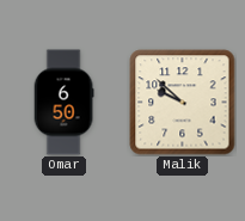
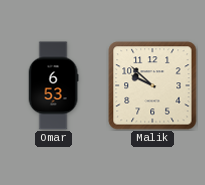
Omar: 6:50 -> 6:53 (53, 86)
